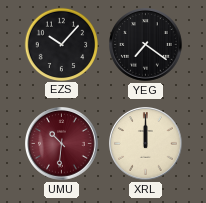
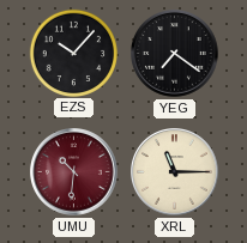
XRL: 12:00 -> 11:15 (175, 172)
